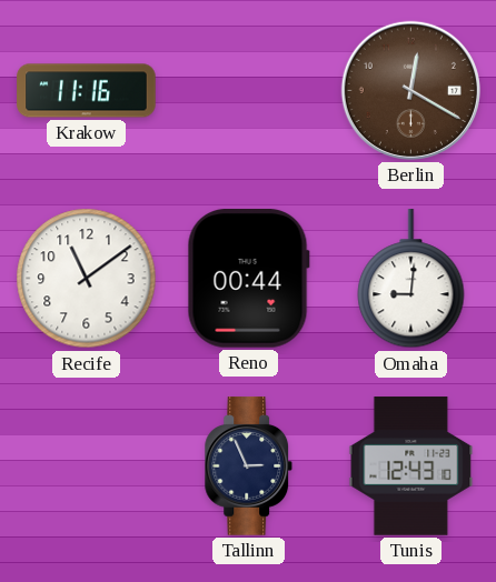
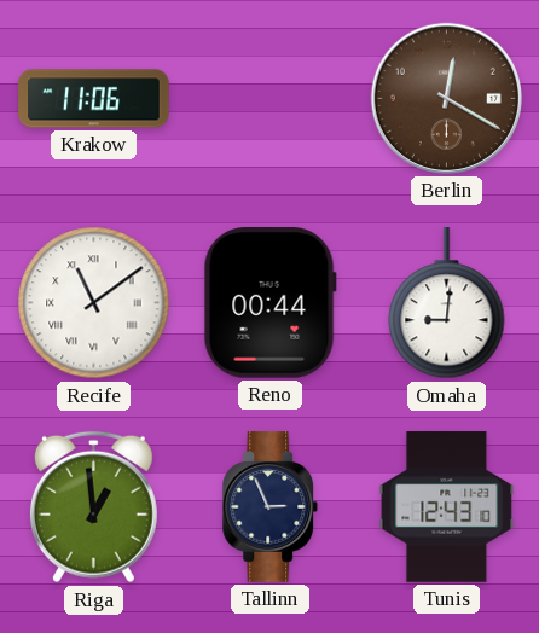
Krakow: 11:16 -> 11:06 (94, 99)
Recife numerals: Arabic -> Roman (94, 303)
Riga: none -> 12:59 (93, 507)
